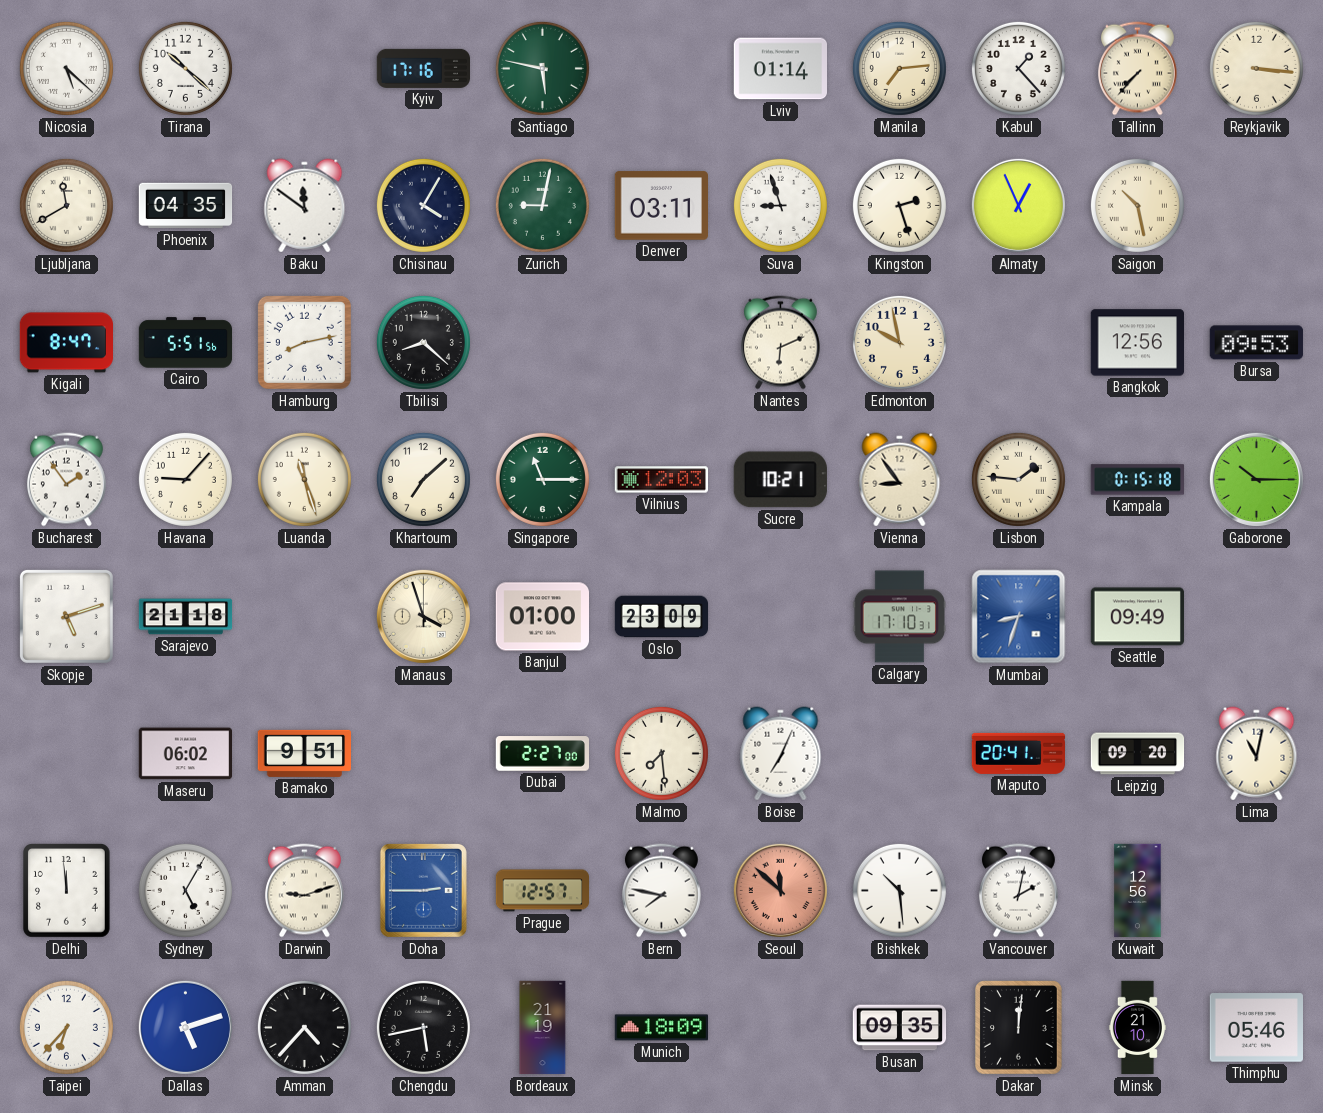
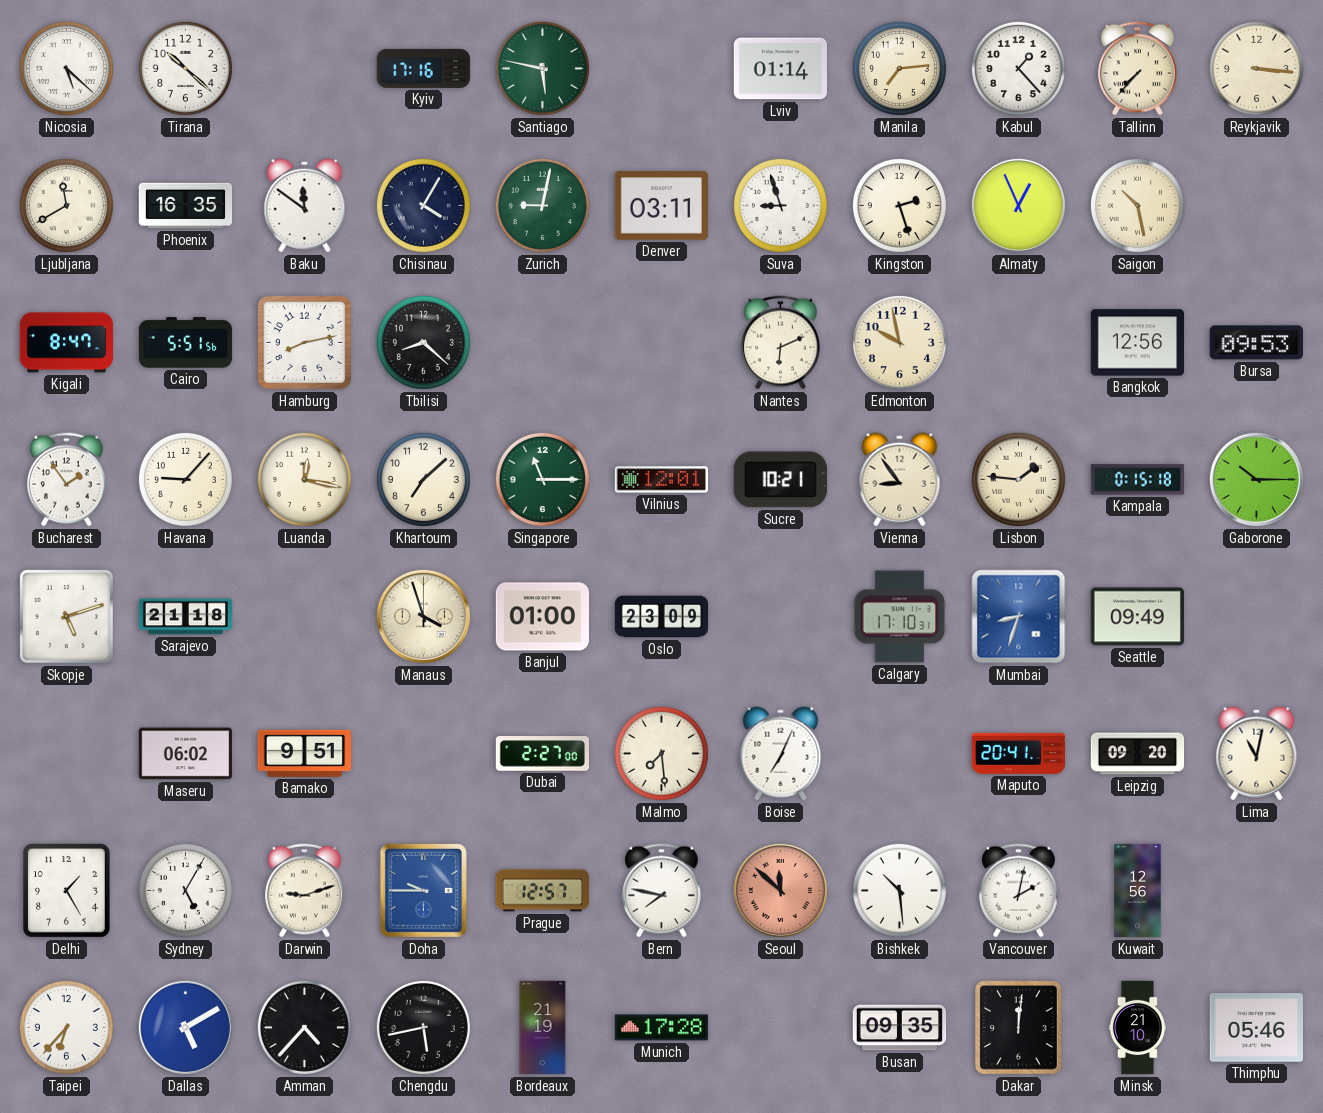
Phoenix: 04:35 -> 16:35 (186, 206)
Luanda: 11:27 -> 12:17 (304, 479)
Vilnius: 12:03 -> 12:01 (661, 480)
Delhi: 11:59 -> 1:25 (67, 891)
Doha: 2:45 -> 9:45 (423, 890)
Dallas: 5:12 -> 5:10 (185, 1027)
Munich: 18:09 -> 17:28 (661, 1028)
